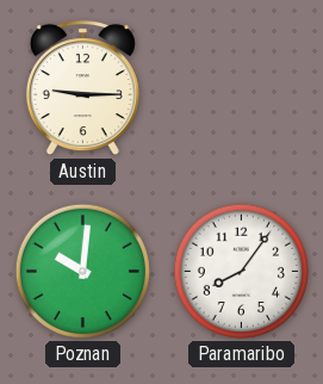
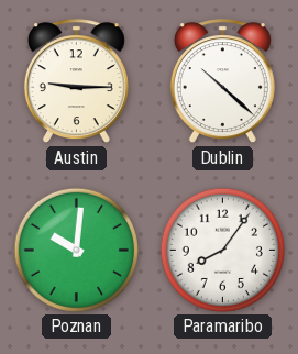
Dublin: none -> 10:22 (222, 81)
